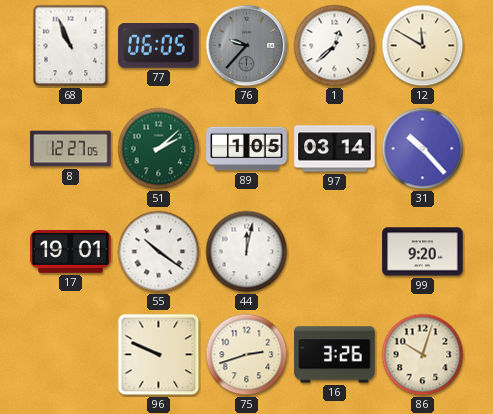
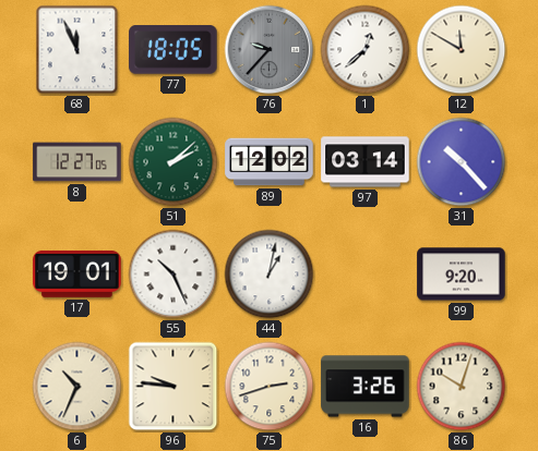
68: 10:56 -> 11:56 (77, 50)
77: 06:05 -> 18:05 (174, 50)
89: 1:05 -> 12:02 (270, 162)
55: 10:21 -> 10:26 (174, 275)
44: 12:02 -> 1:02 (270, 275)
6: none -> 10:34 (77, 387)
96: 9:49 -> 9:46 (174, 387)
